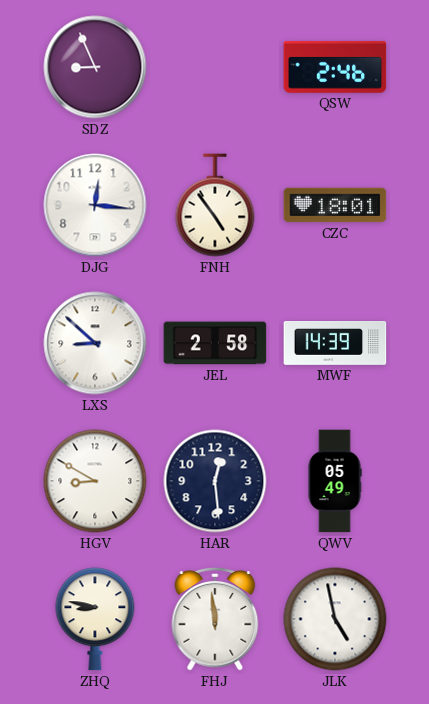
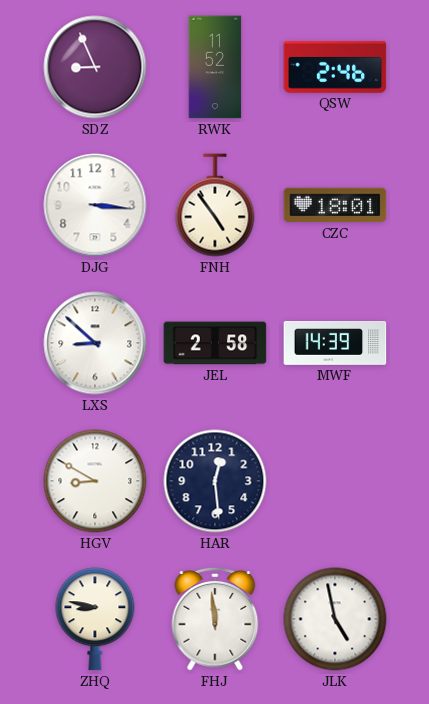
RWK: none -> 11:52 (215, 67)
DJG: 12:16 -> 3:16 (95, 205)
QWV: 05:49 -> none (335, 481)
